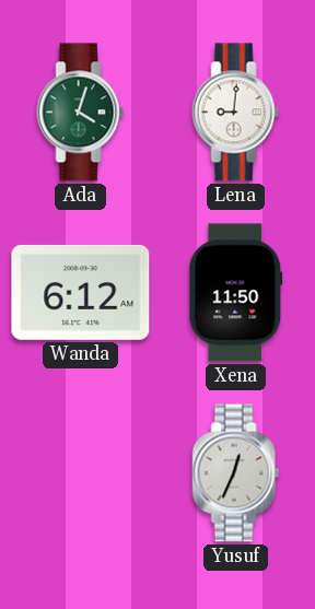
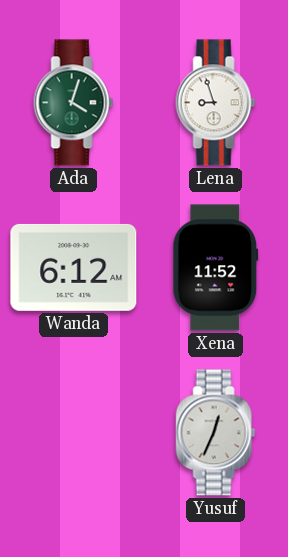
Lena: 9:01 -> 8:57 (216, 103)
Xena: 11:50 -> 11:52 (216, 268)
